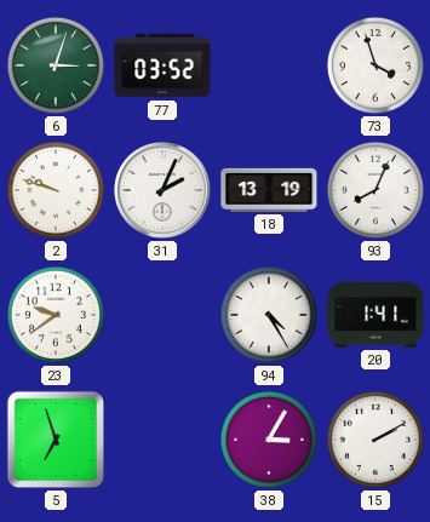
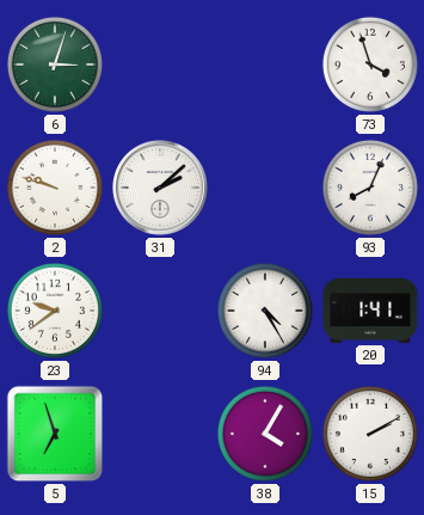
77: 03:52 -> none (162, 65)
31: 2:04 -> 2:08 (161, 189)
18: 13:19 -> none (269, 190)
38: 3:05 -> 4:05 (265, 434)
